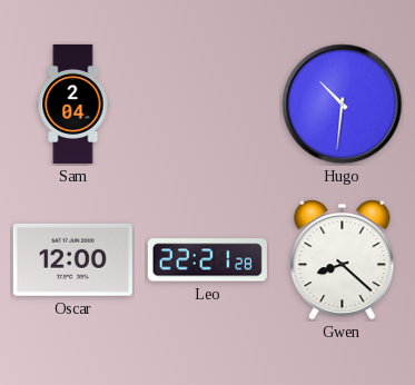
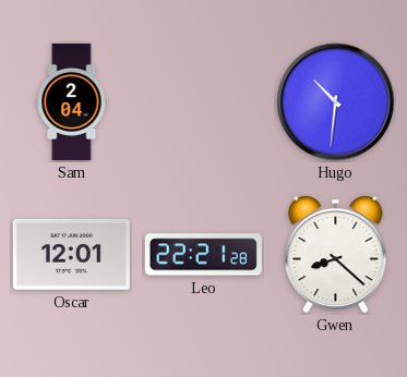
Oscar: 12:00 -> 12:01 (71, 254)
